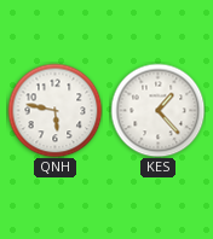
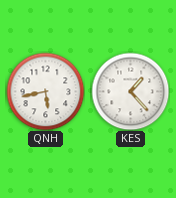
QNH: 5:47 -> 5:43 (45, 91)
